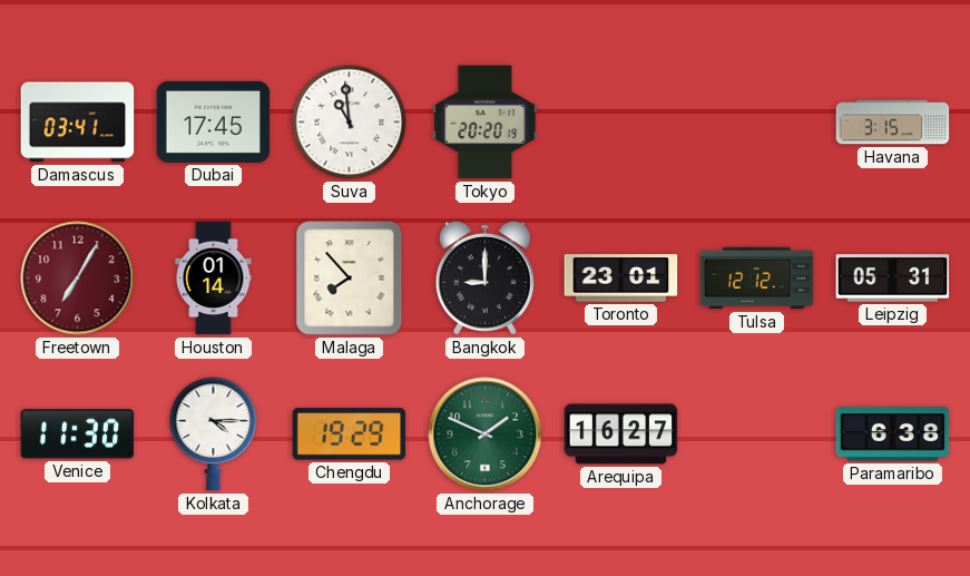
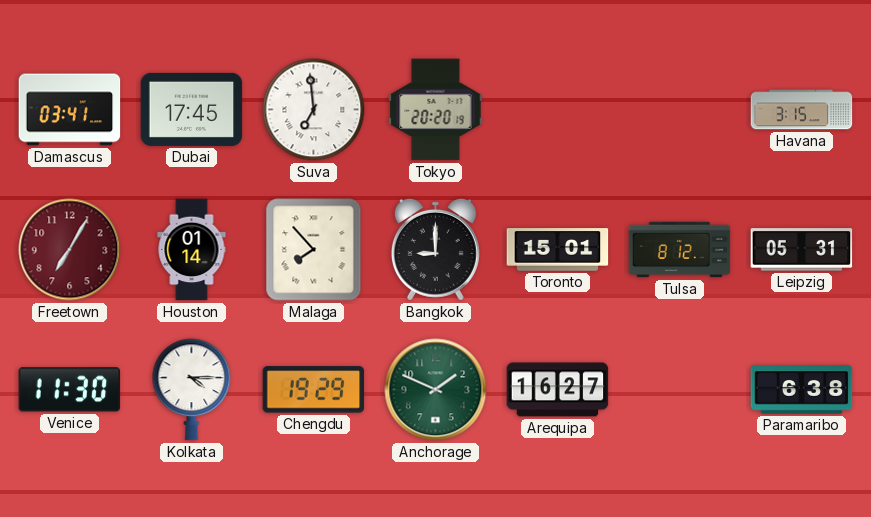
Suva: 10:59 -> 6:59 (314, 110)
Toronto: 23:01 -> 15:01 (558, 250)
Tulsa: 12:12 -> 8:12 (680, 250)
